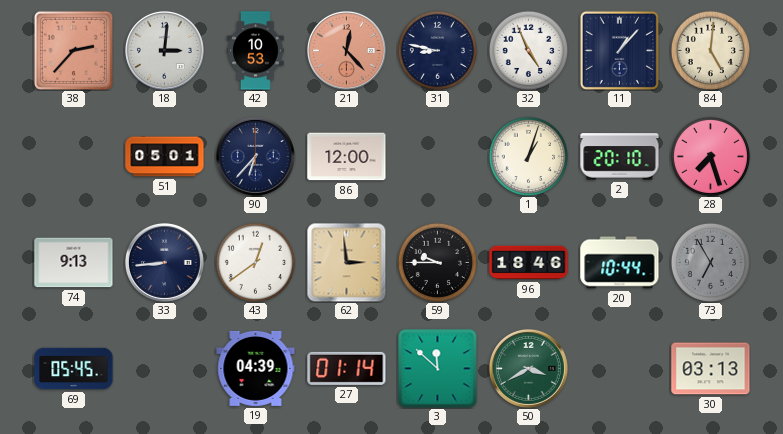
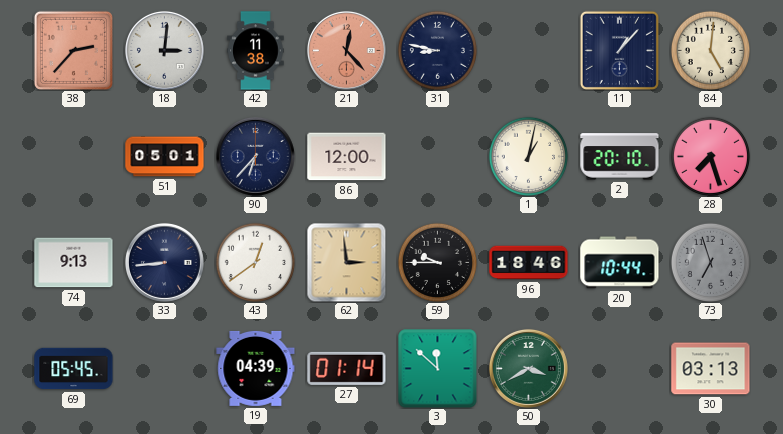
42: 10:53 -> 11:38 (256, 51)
32: 4:56 -> none (528, 50)
1: 1:03 -> 1:02 (528, 156)
73: 6:55 -> 6:57 (710, 262)
